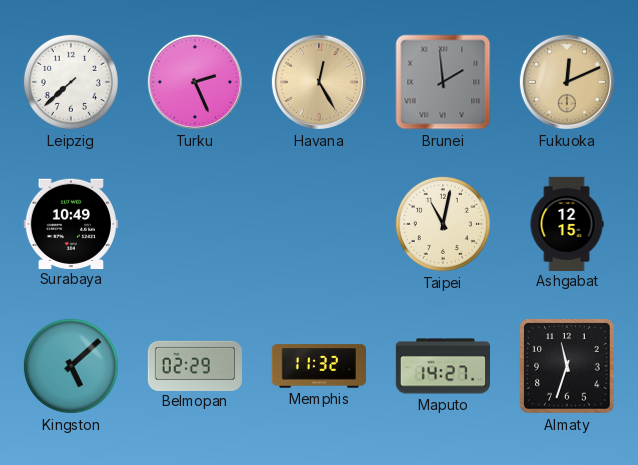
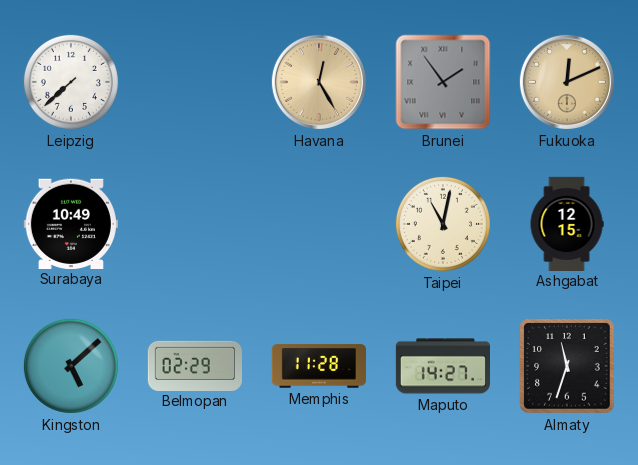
Turku: 2:26 -> none (195, 82)
Brunei: 1:59 -> 1:54 (443, 82)
Memphis: 11:32 -> 11:28 (318, 366)
